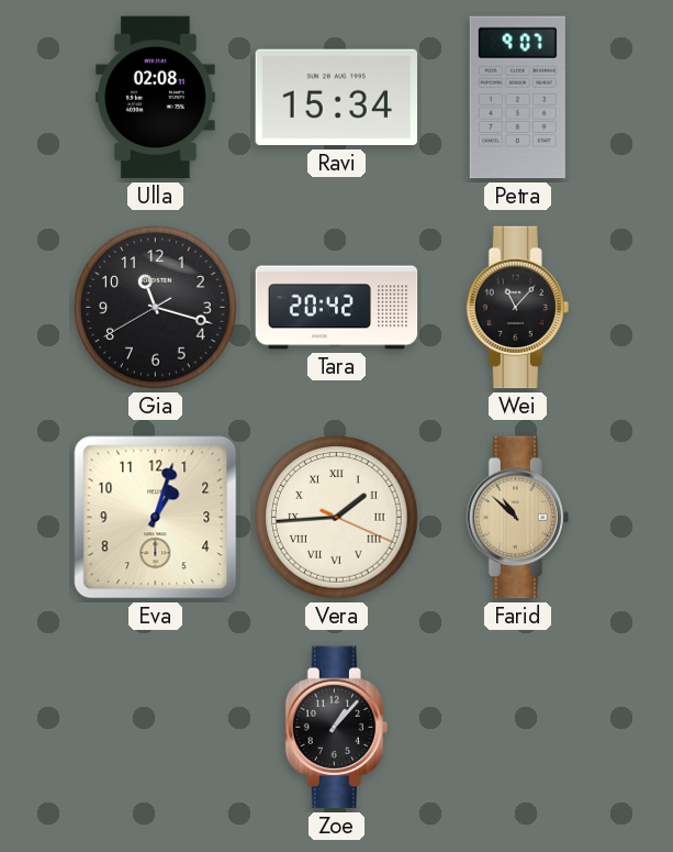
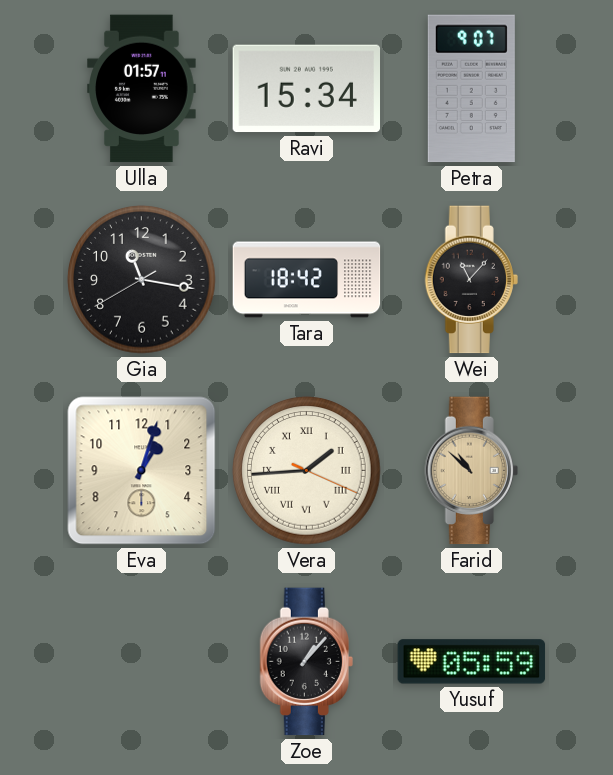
Ulla: 02:08 -> 01:57 (142, 89)
Gia: 11:17 -> 11:16 (142, 280)
Tara: 20:42 -> 18:42 (307, 280)
Yusuf: none -> 05:59 (472, 662)
